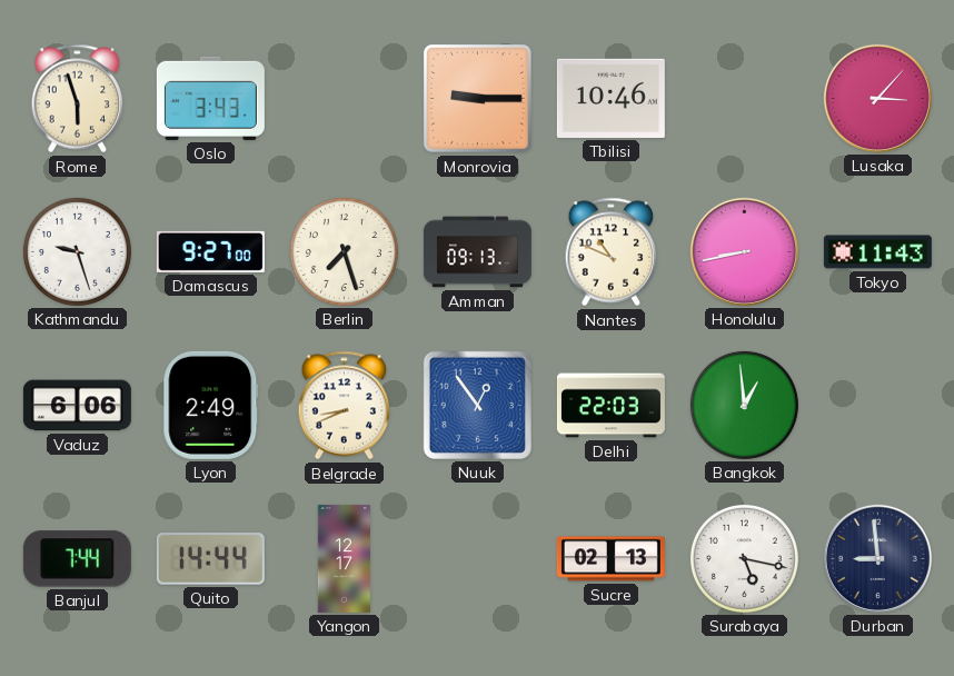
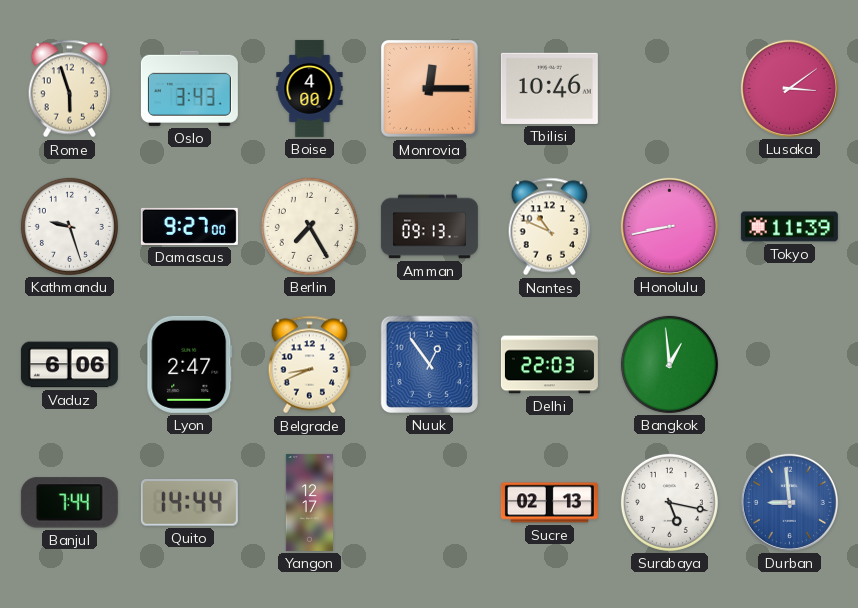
Boise: none -> 4:00 (310, 88)
Monrovia: 9:15 -> 12:15 (429, 88)
Lusaka: 3:07 -> 3:09 (789, 88)
Berlin: 7:27 -> 7:25 (309, 226)
Tokyo: 11:43 -> 11:39 (789, 227)
Lyon: 2:49 -> 2:47 (190, 364)
Durban dial: navy -> blue (789, 502)
